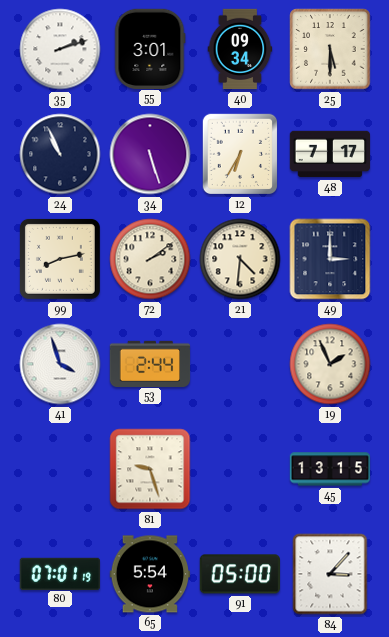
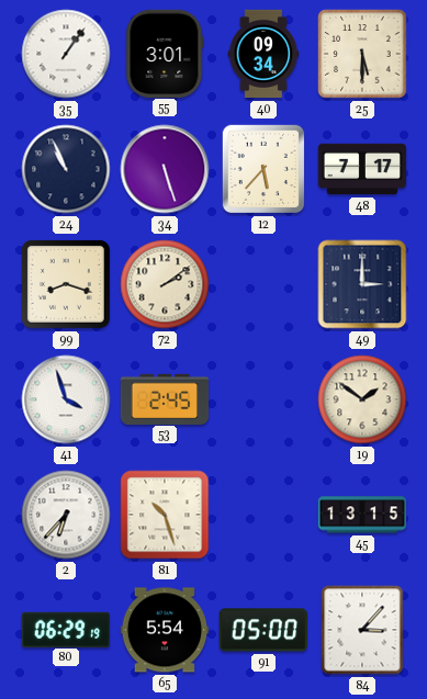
35: 2:12 -> 1:06 (66, 54)
12: 6:35 -> 5:37 (262, 169)
99: 8:13 -> 8:18 (66, 284)
21: 4:31 -> none (240, 259)
53: 2:44 -> 2:45 (165, 398)
19: 1:56 -> 1:51 (362, 399)
2: none -> 6:37 (66, 515)
81: 9:27 -> 10:27 (165, 515)
80: 07:01 -> 06:29 (65, 629)
